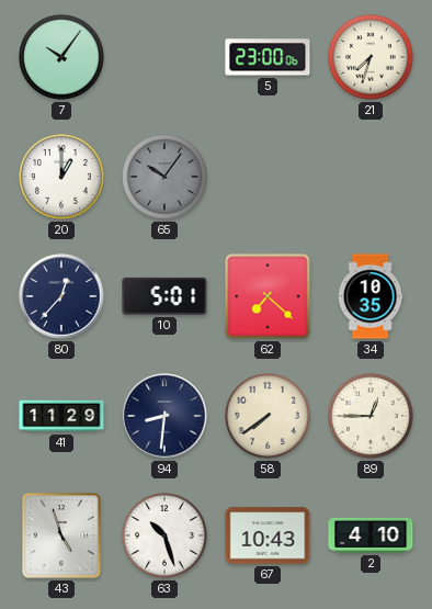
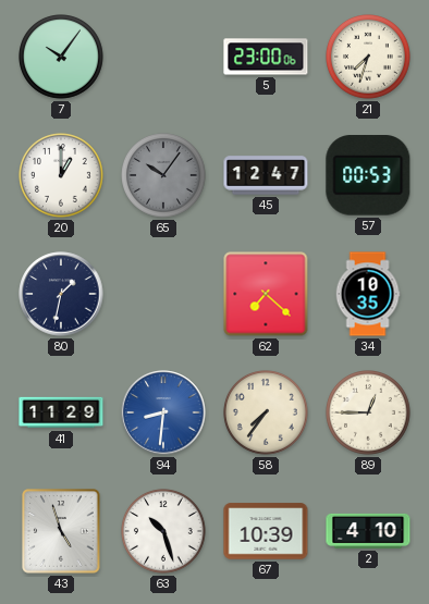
45: none -> 12:47 (266, 175)
57: none -> 00:53 (368, 176)
80: 12:37 -> 1:32 (61, 294)
10: 5:01 -> none (164, 296)
94 dial: navy -> blue (163, 412)
58: 7:39 -> 7:36 (267, 414)
67: 10:43 -> 10:39 (266, 531)
